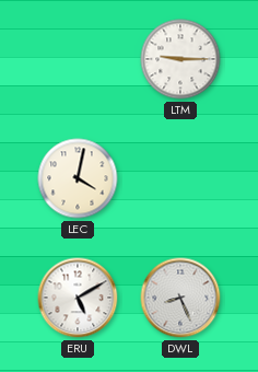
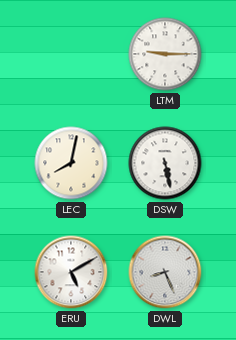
LEC: 4:02 -> 8:02 (71, 163)
DSW: none -> 5:28 (165, 163)
